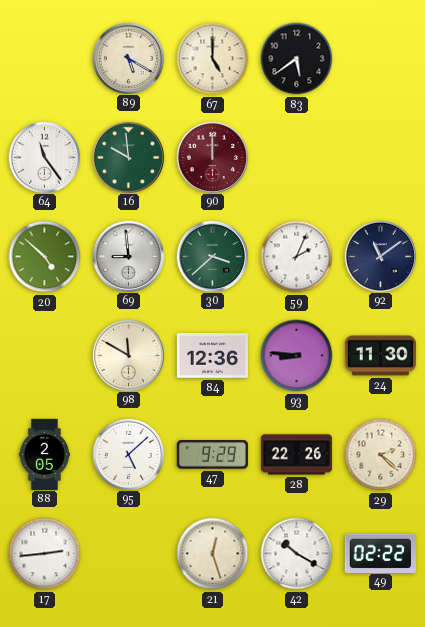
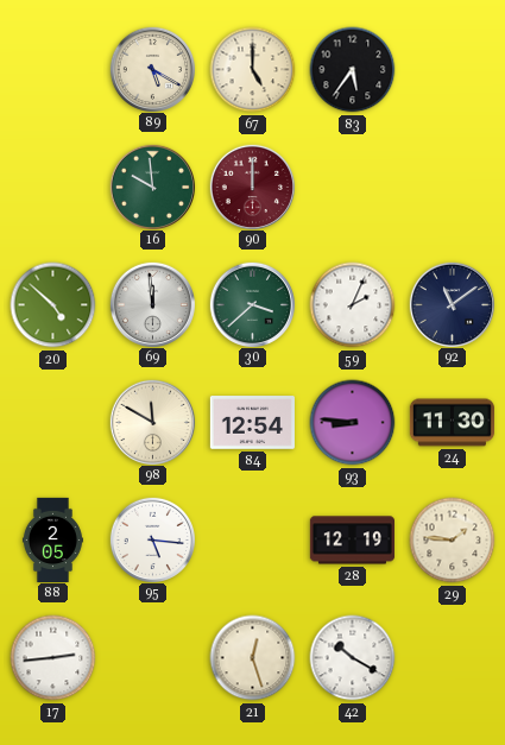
83: 5:39 -> 5:36 (353, 70)
64: 11:24 -> none (44, 157)
69: 8:59 -> 11:59 (152, 304)
84: 12:36 -> 12:54 (252, 423)
95: 5:08 -> 5:16 (152, 539)
47: 9:29 -> none (212, 455)
28: 22:26 -> 12:19 (352, 541)
29: 2:22 -> 1:46 (453, 541)
49: 02:22 -> none (380, 553)
